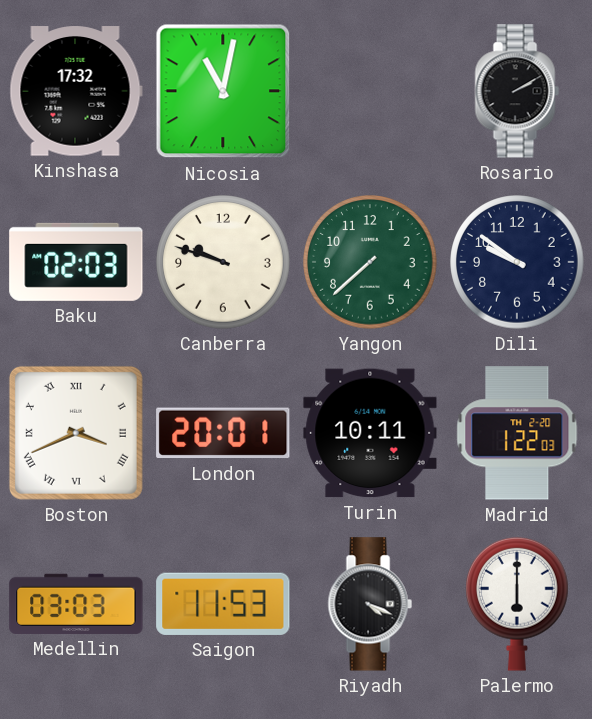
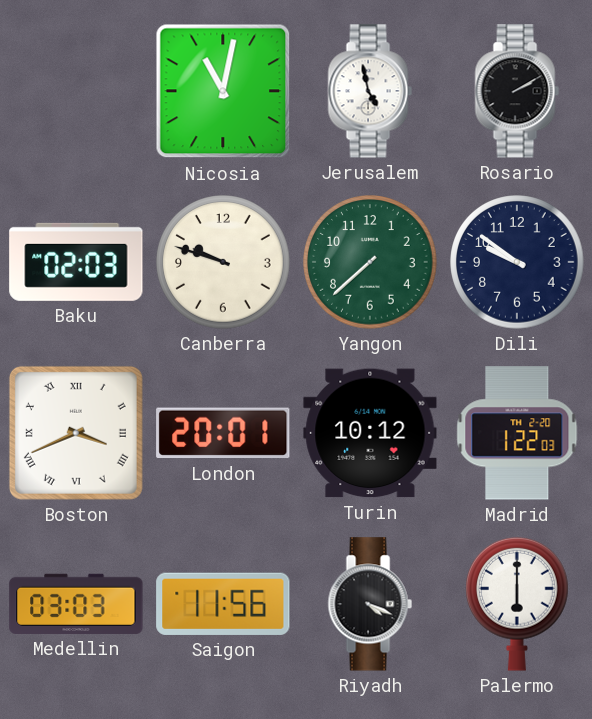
Kinshasa: 17:32 -> none (76, 91)
Jerusalem: none -> 4:58 (370, 91)
Turin: 10:11 -> 10:12 (370, 433)
Saigon: 11:53 -> 11:56 (223, 604)
